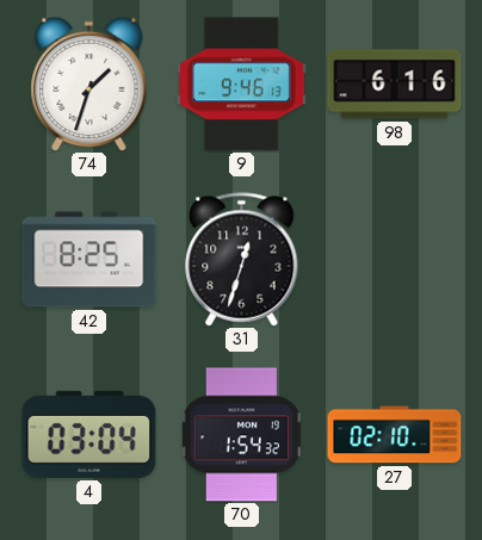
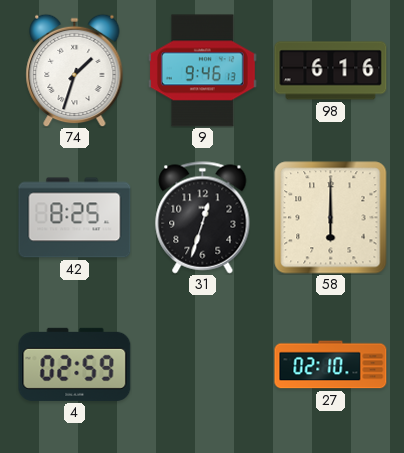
58: none -> 6:00 (331, 218)
4: 03:04 -> 02:59 (75, 364)
70: 1:54 -> none (241, 435)
